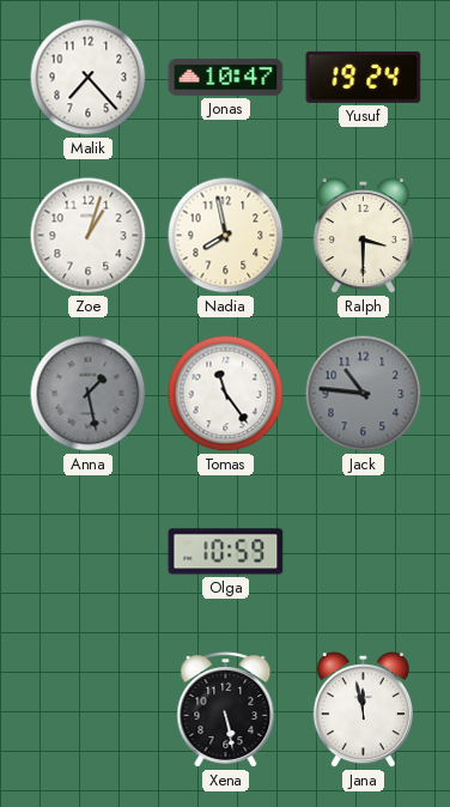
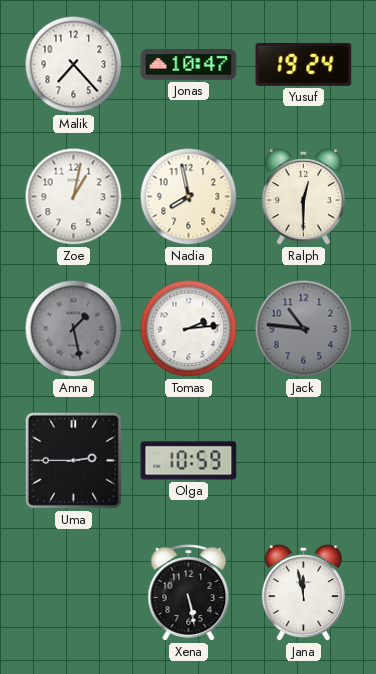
Zoe: 1:03 -> 1:02 (74, 197)
Ralph: 3:30 -> 12:30 (303, 197)
Tomas: 11:24 -> 2:14 (189, 329)
Uma: none -> 2:45 (73, 460)
